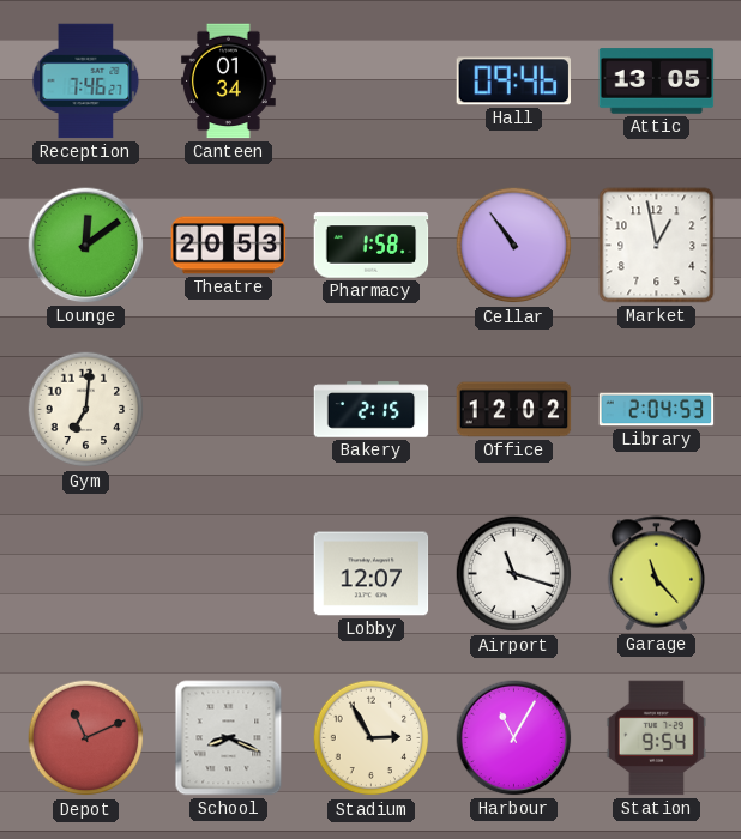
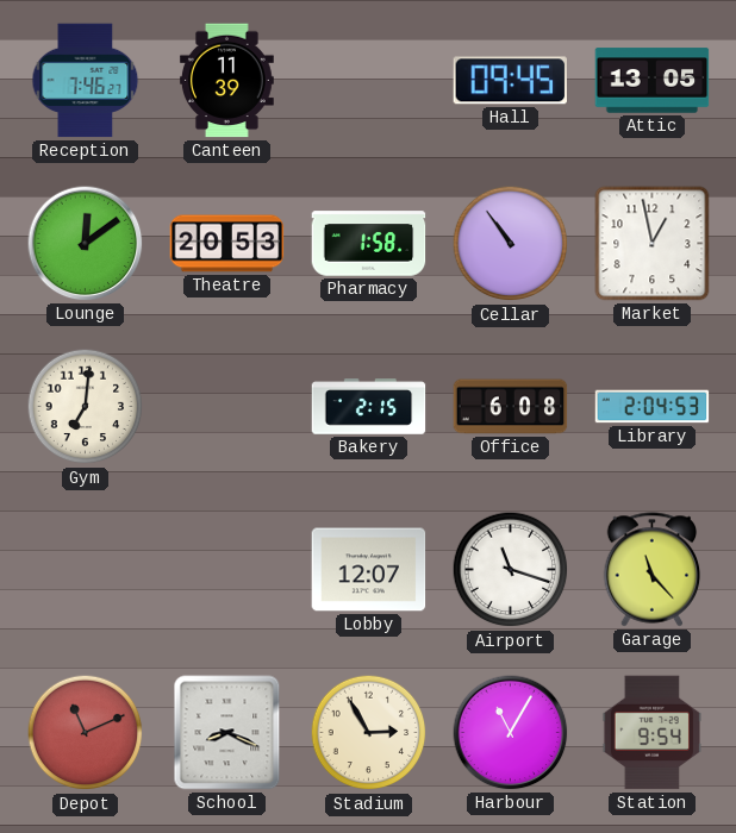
Canteen: 01:34 -> 11:39 (227, 81)
Hall: 09:46 -> 09:45 (510, 81)
Office: 12:02 -> 6:08 (511, 407)
